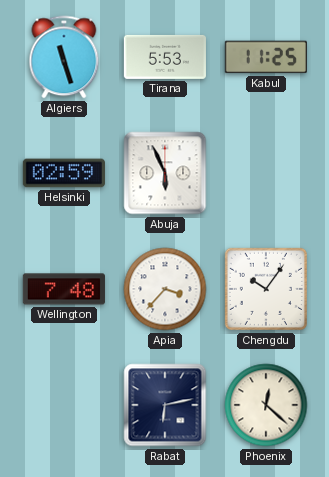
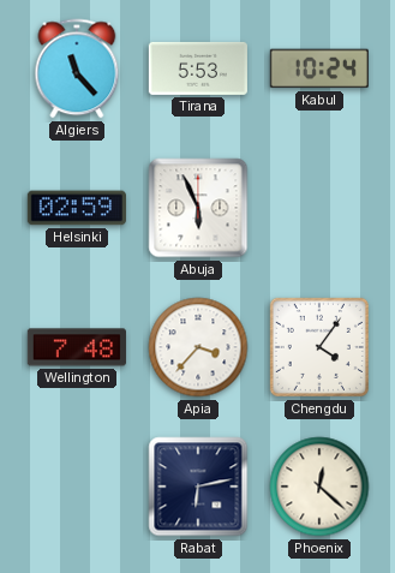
Algiers: 11:27 -> 11:23 (77, 68)
Kabul: 11:25 -> 10:24 (319, 68)
Chengdu: 10:06 -> 4:06 (319, 347)
